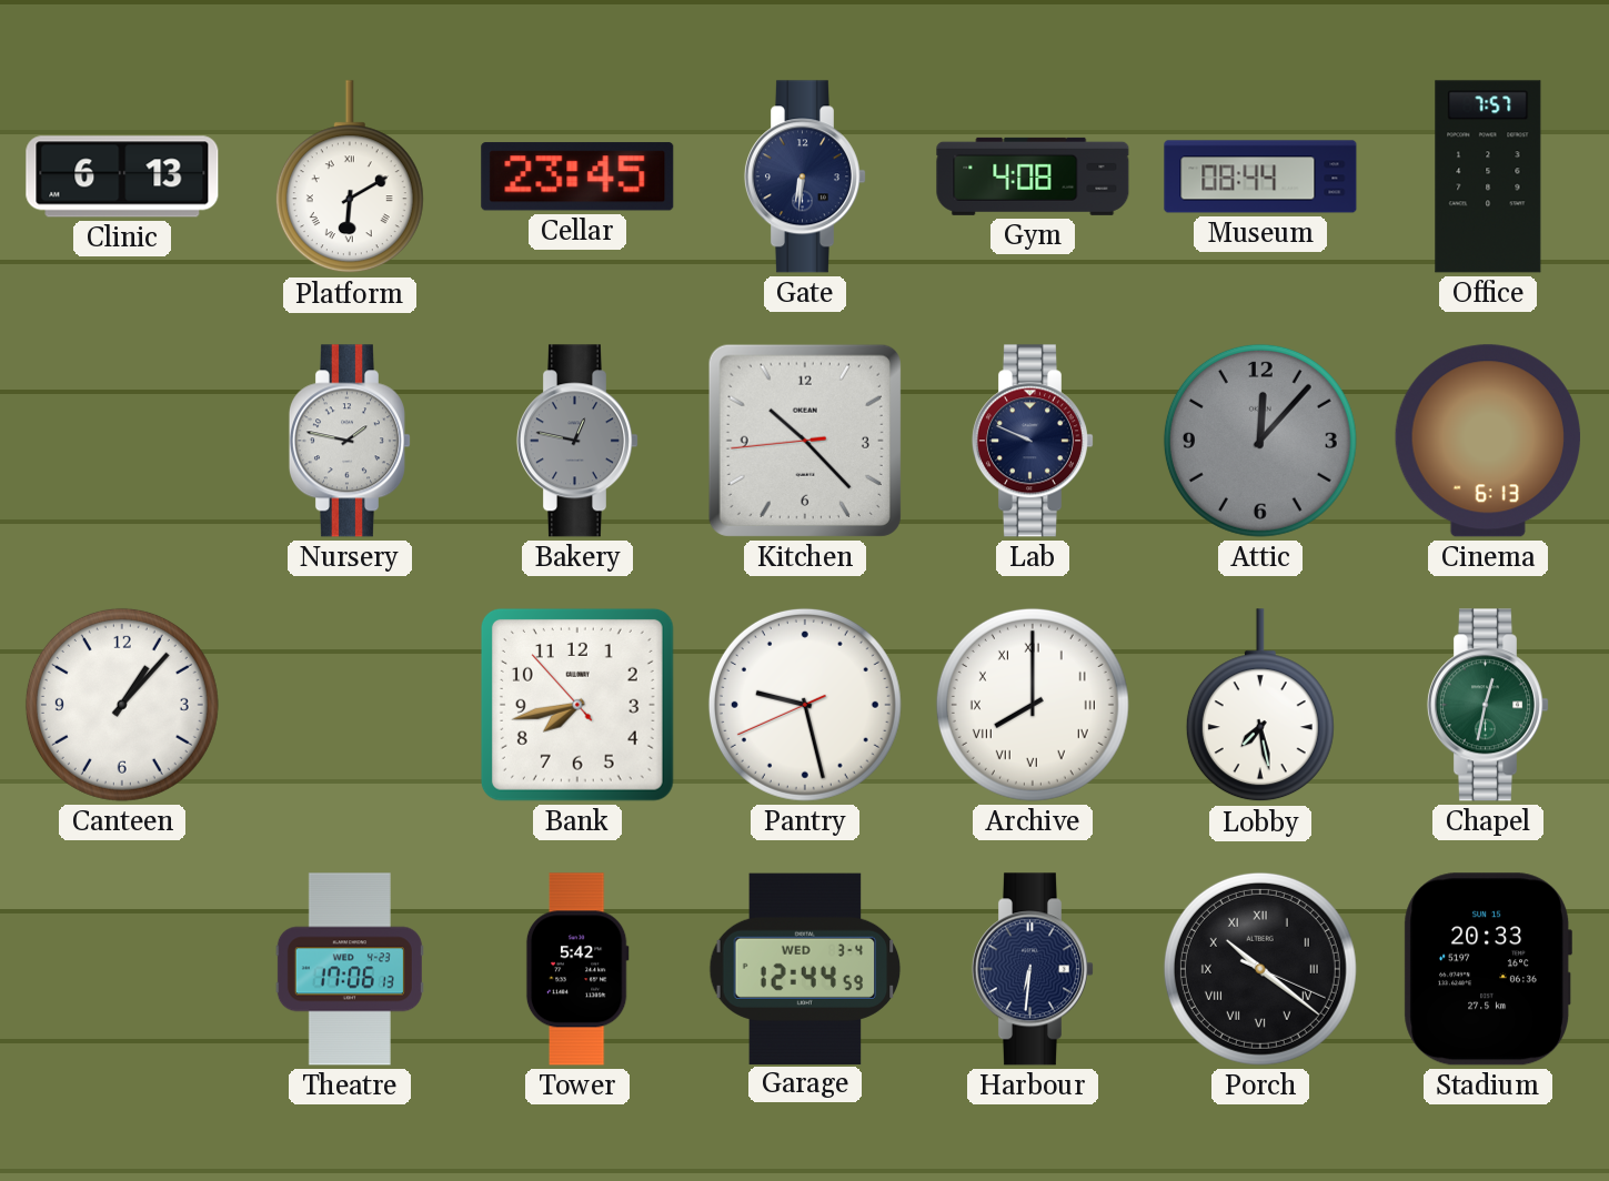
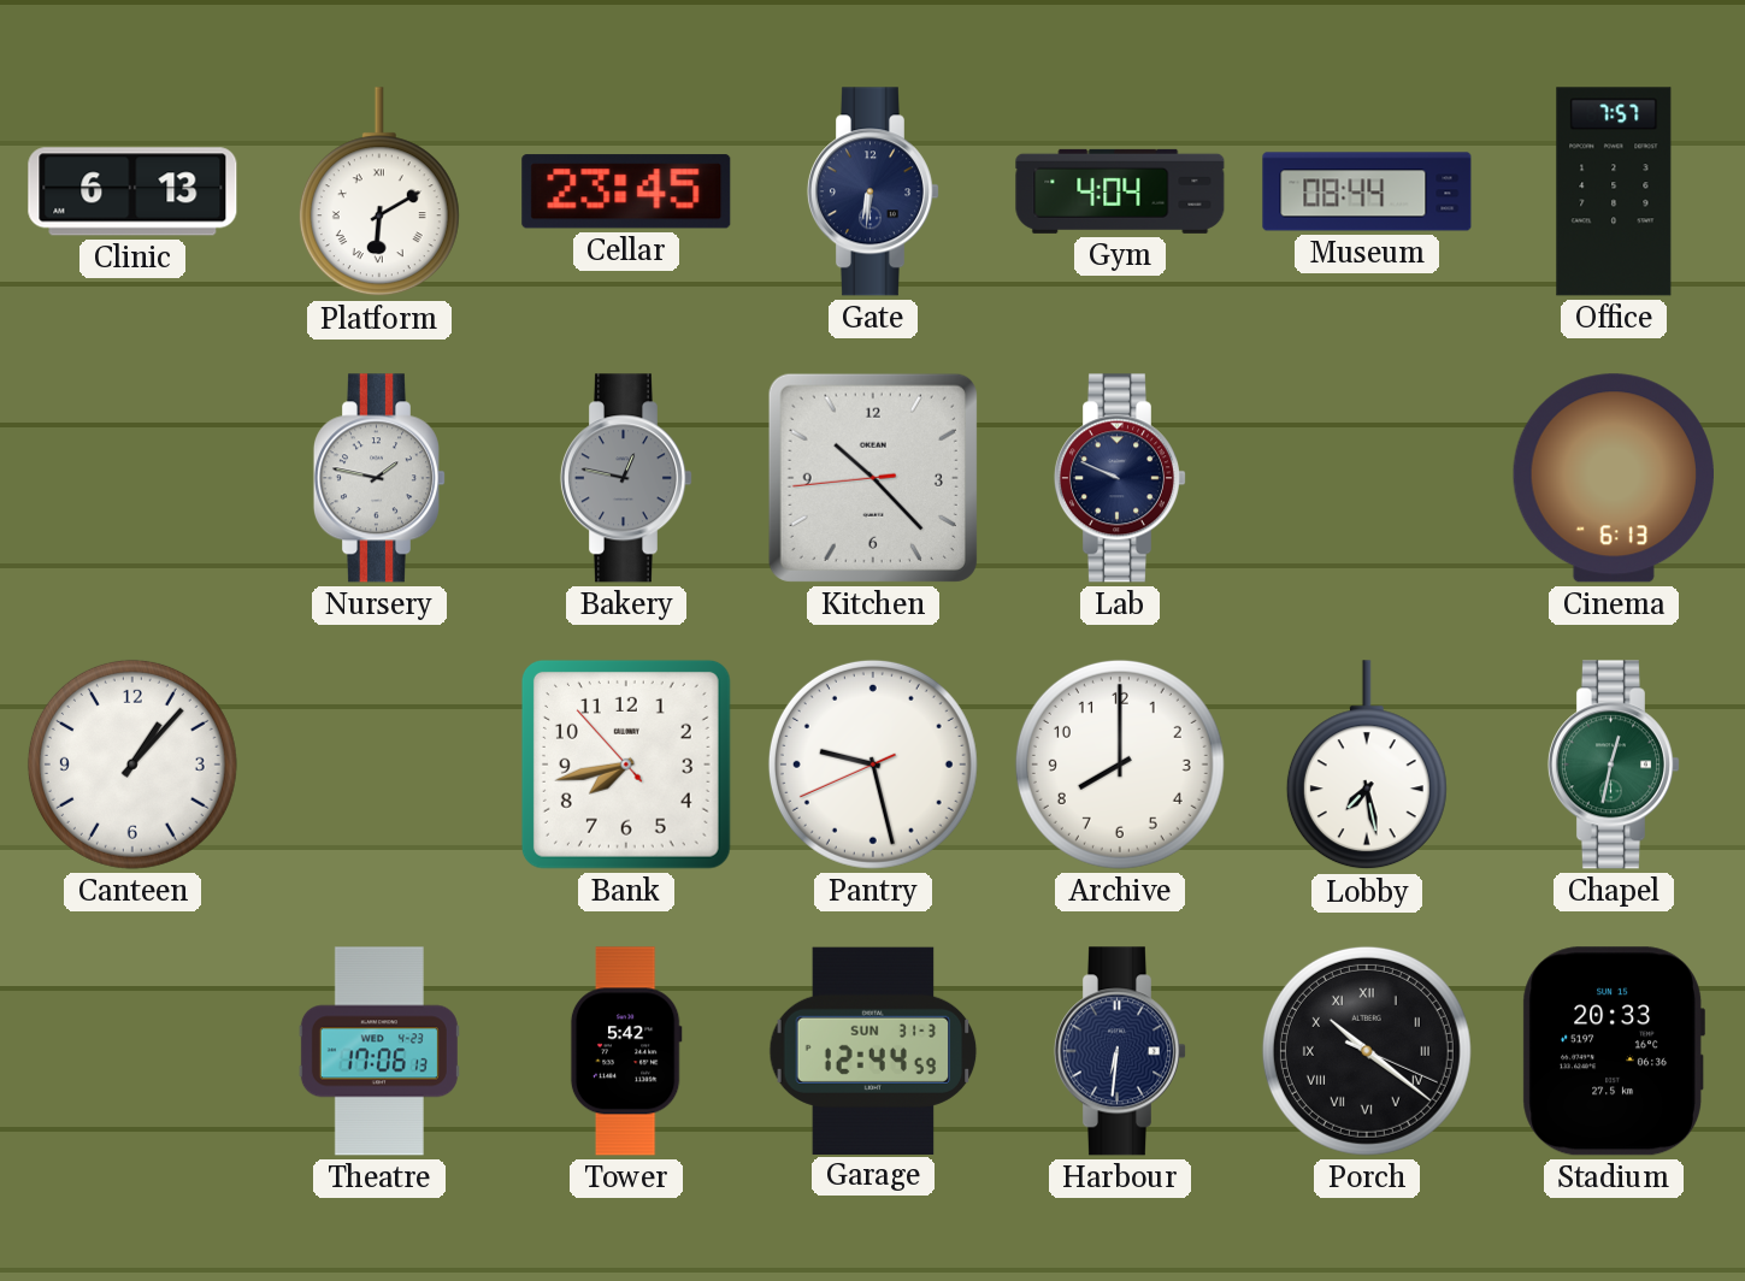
Gym: 4:08 -> 4:04 (1120, 191)
Attic: 12:07 -> none (1260, 441)
Archive numerals: Roman -> Arabic (1120, 765)
Garage date: WED 3-4 -> SUN 31-3 (873, 1050)
